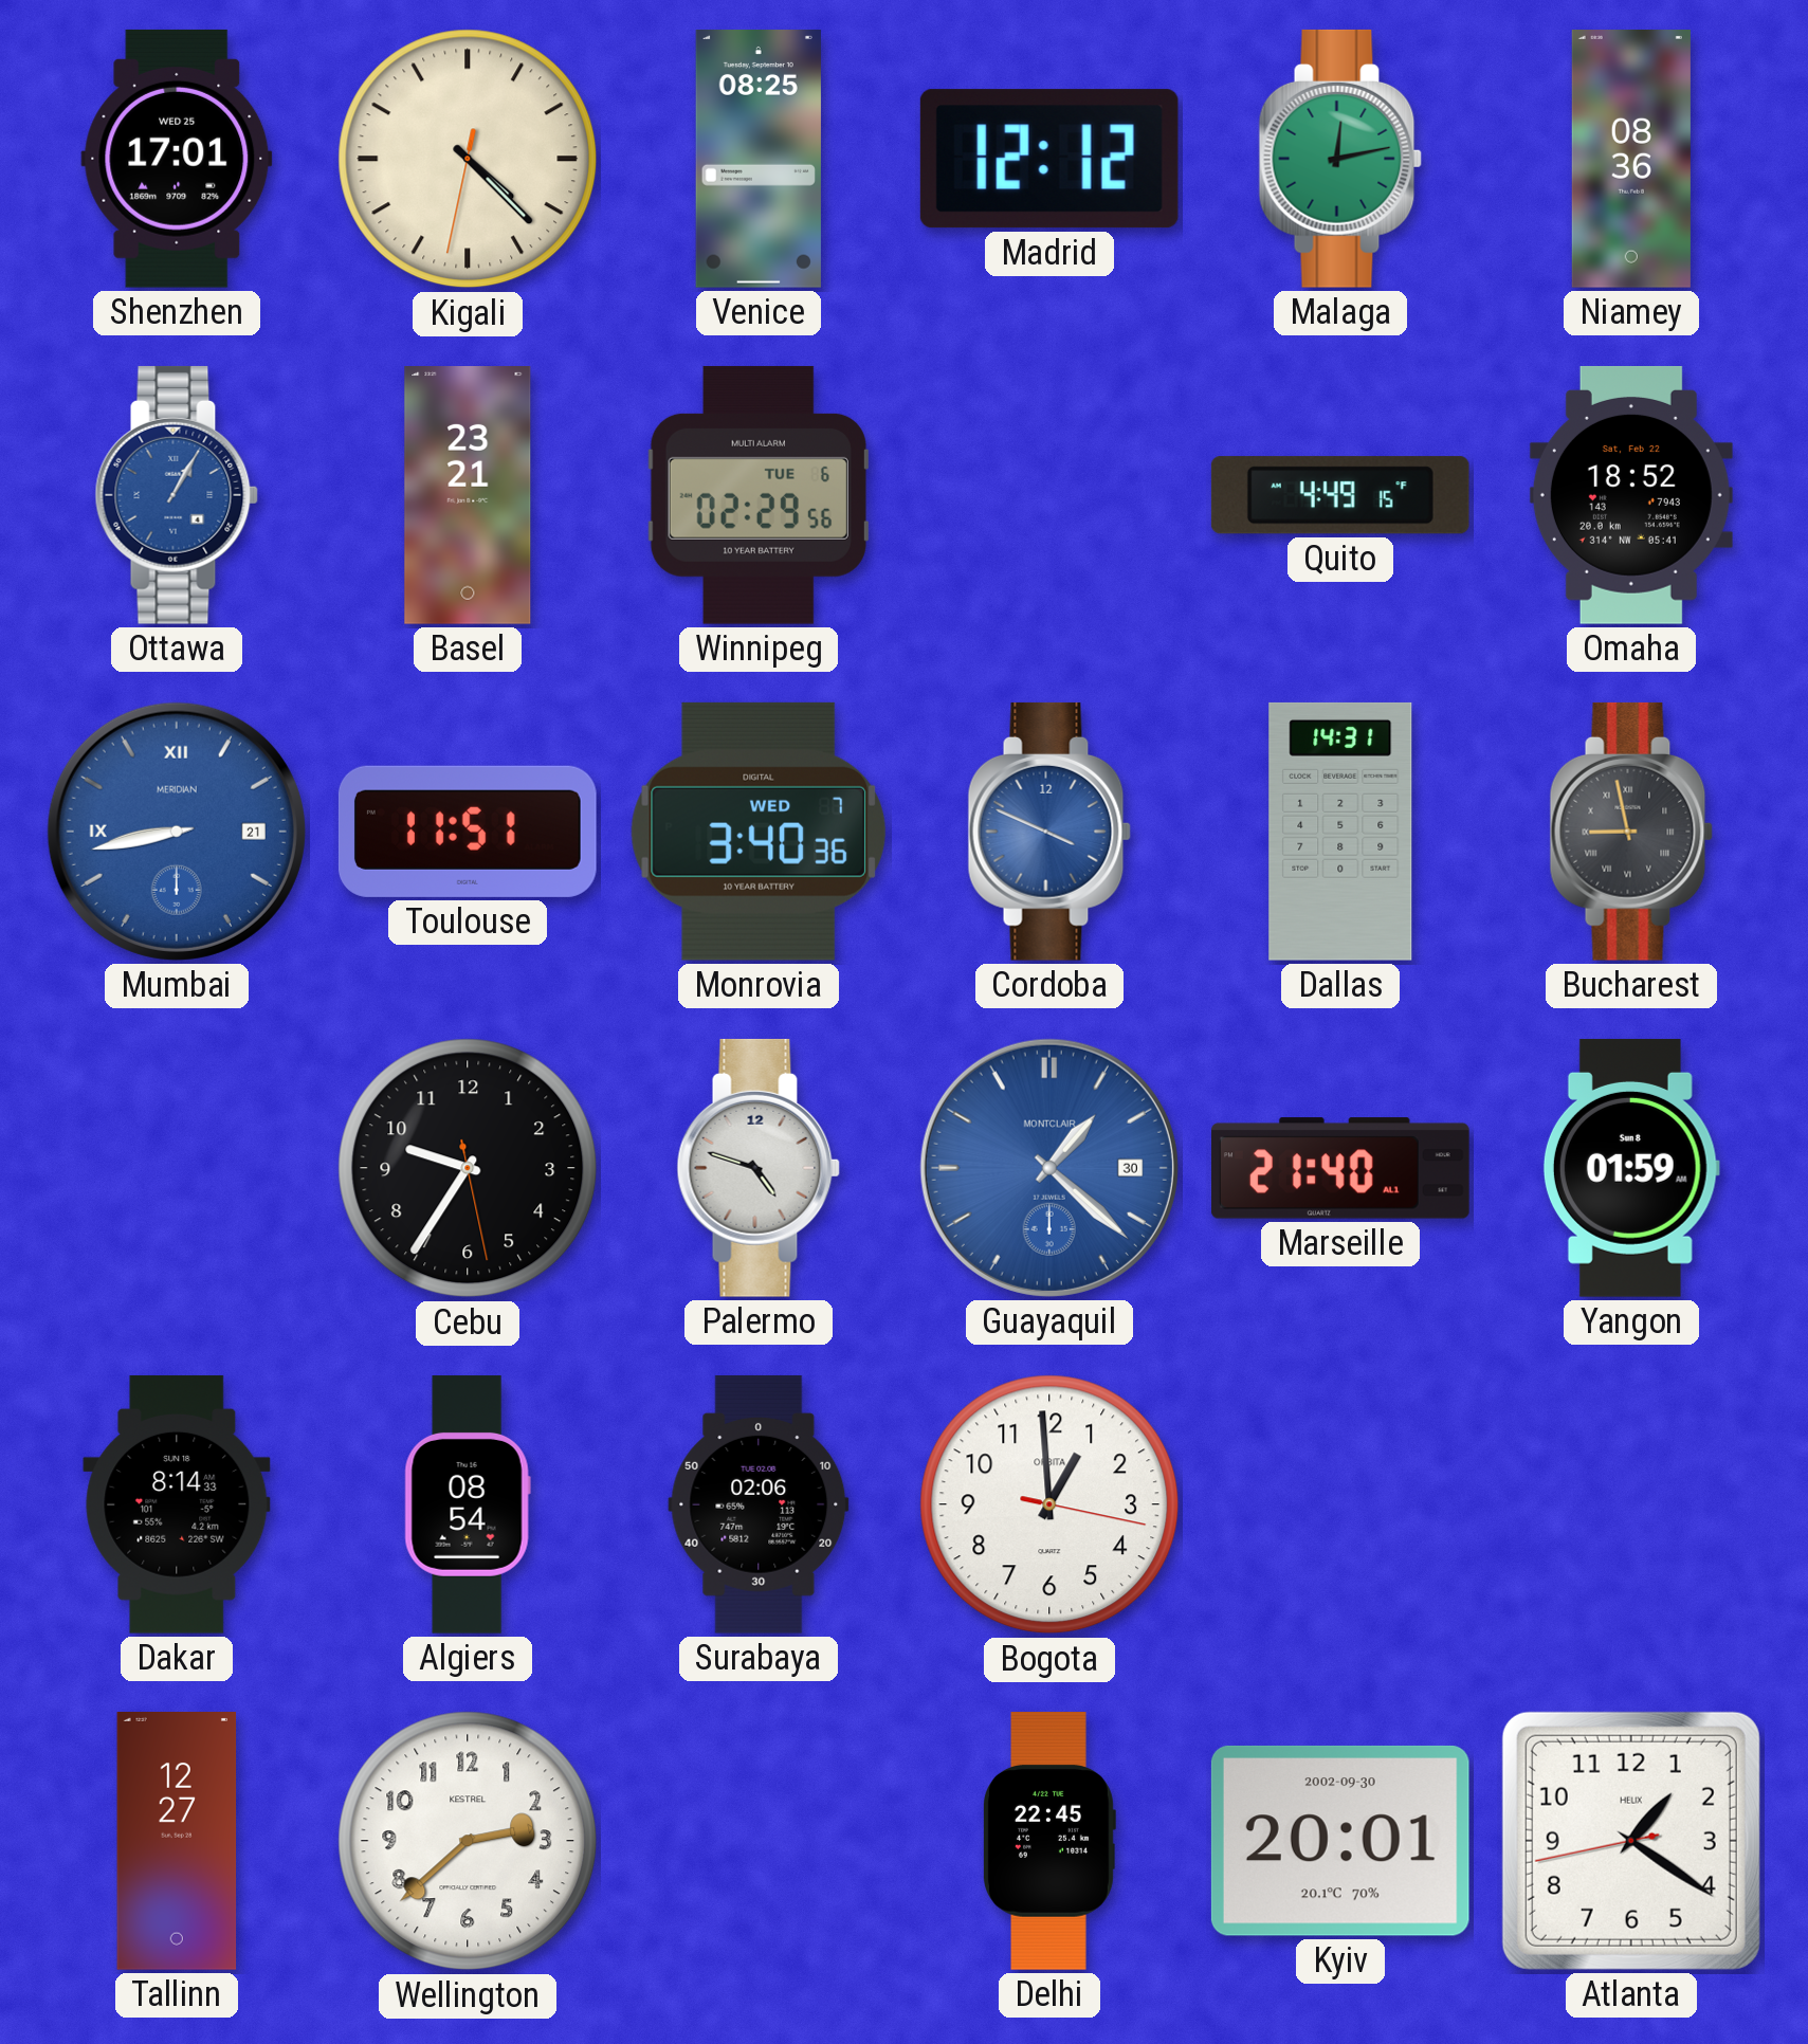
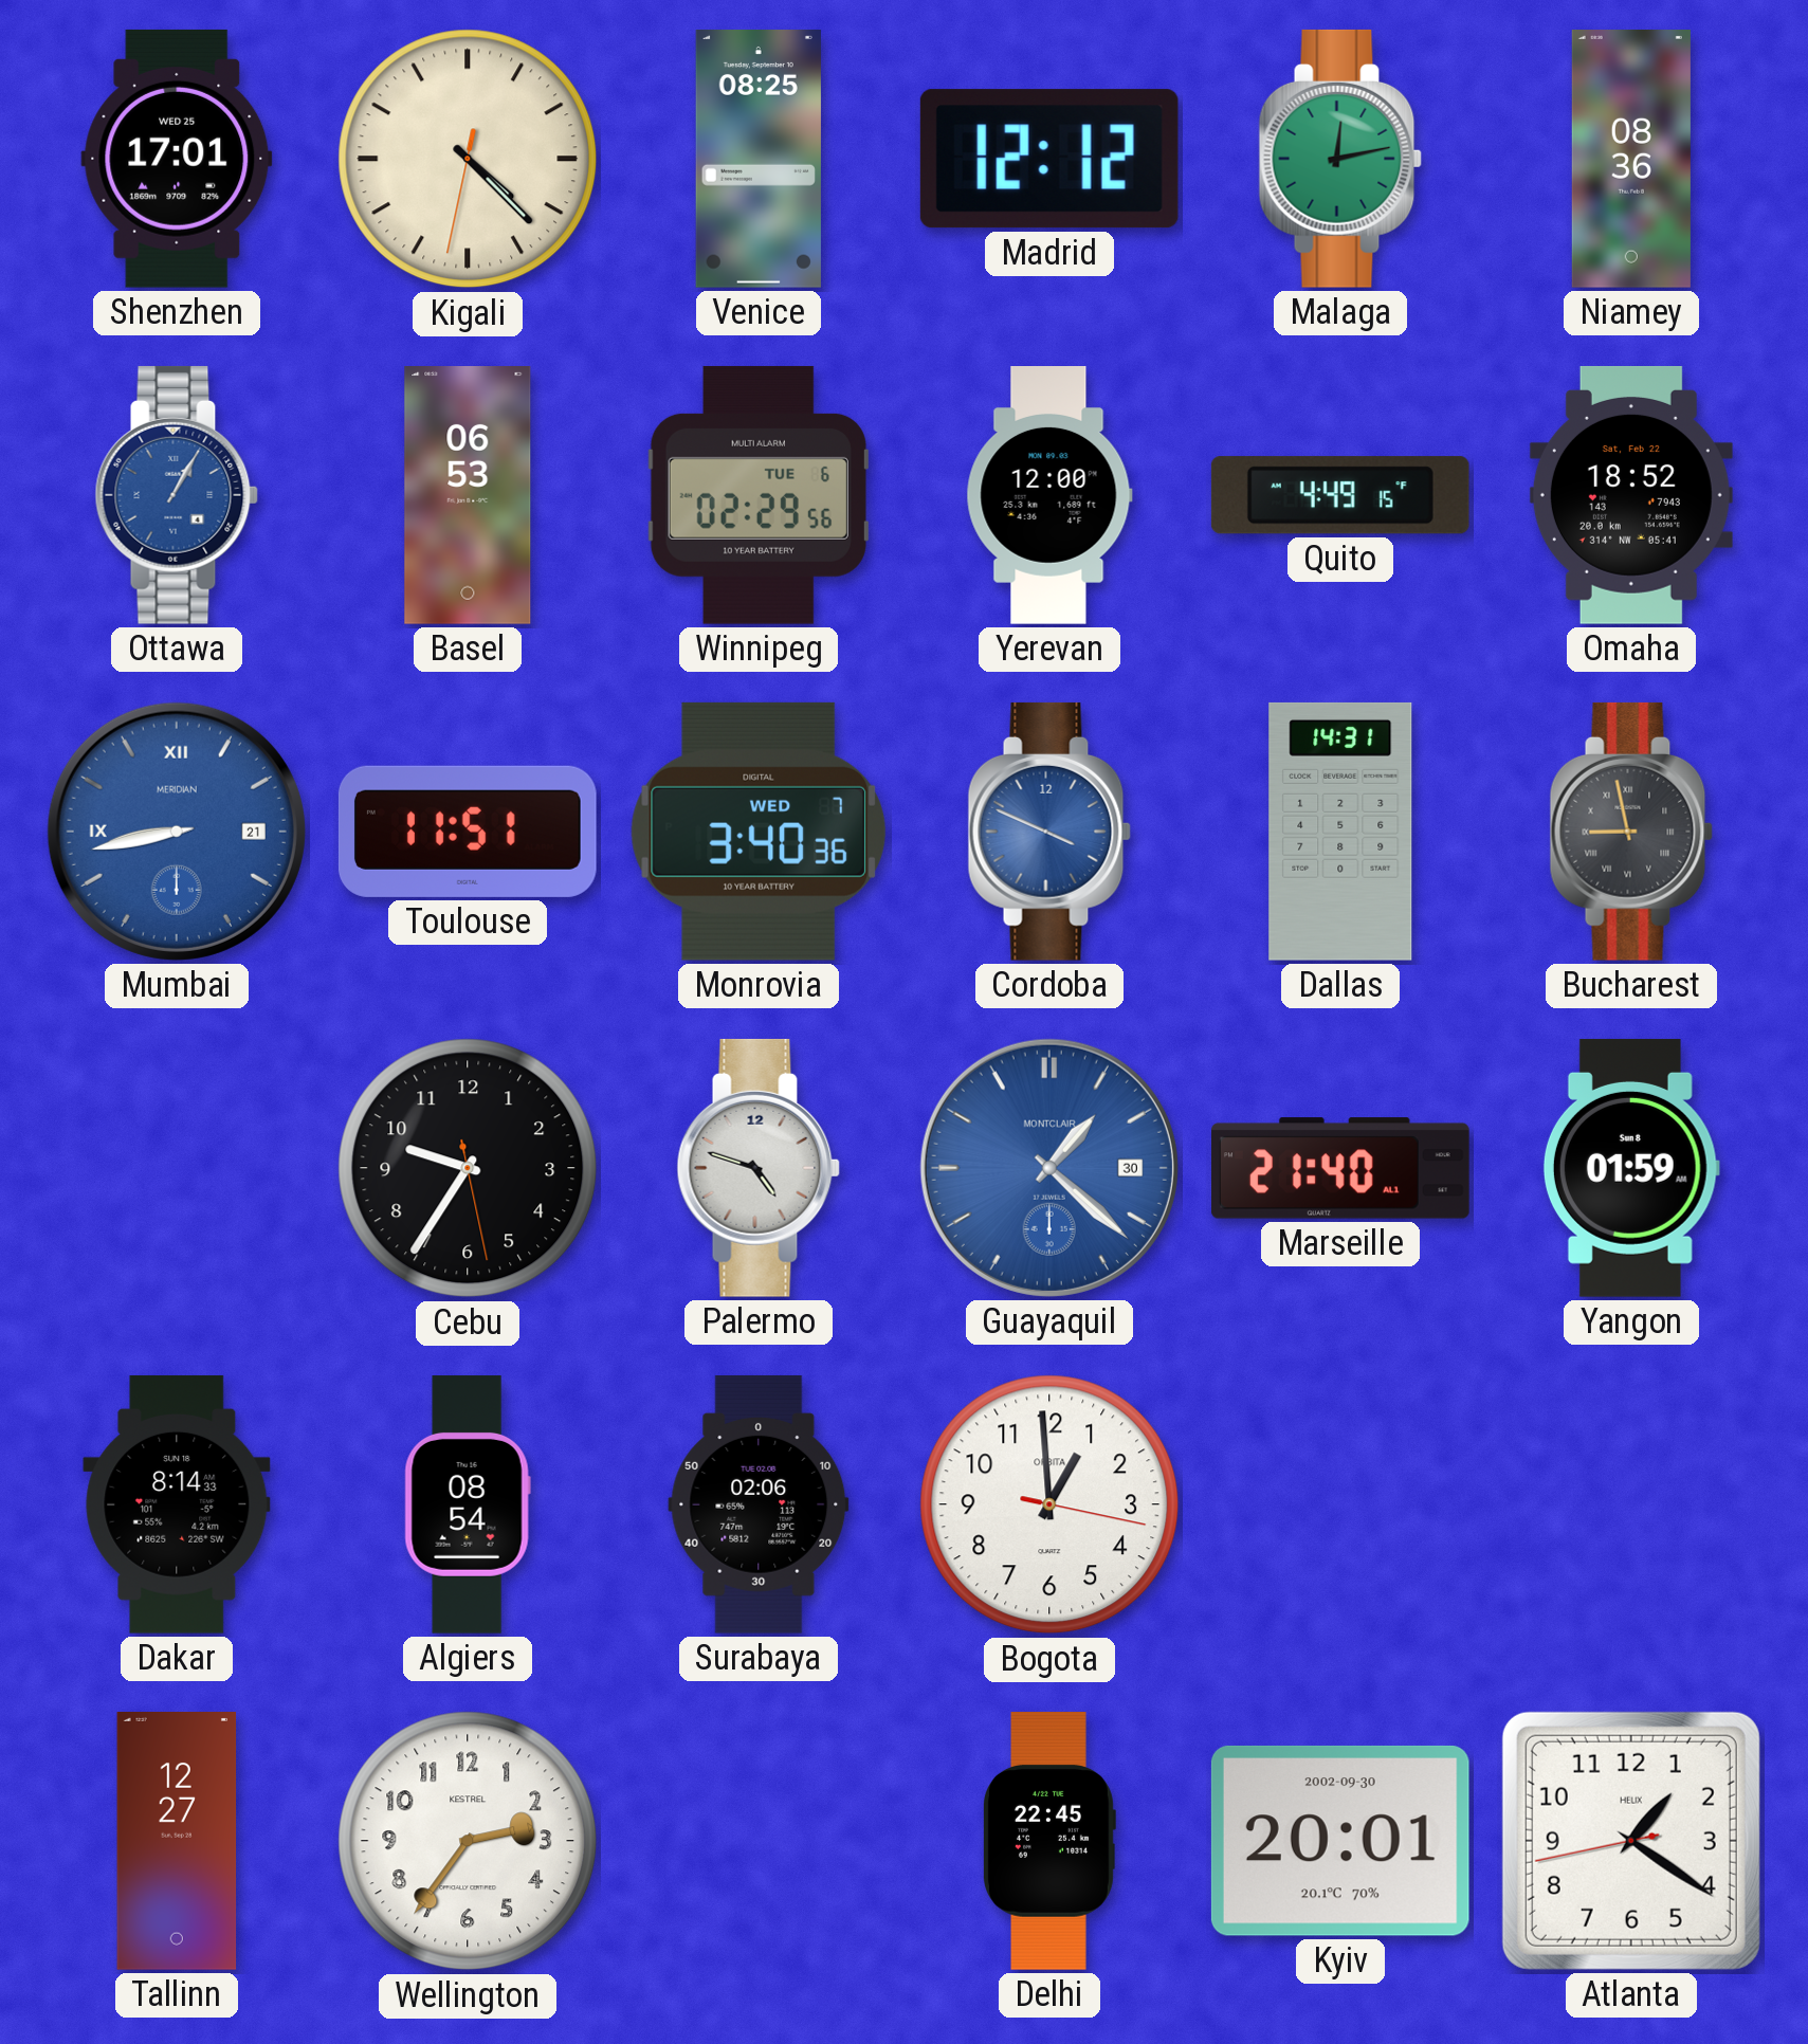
Basel: 23:21 -> 06:53 (468, 496)
Yerevan: none -> 12:00 (1049, 496)
Wellington: 2:38 -> 2:36 (468, 1841)
